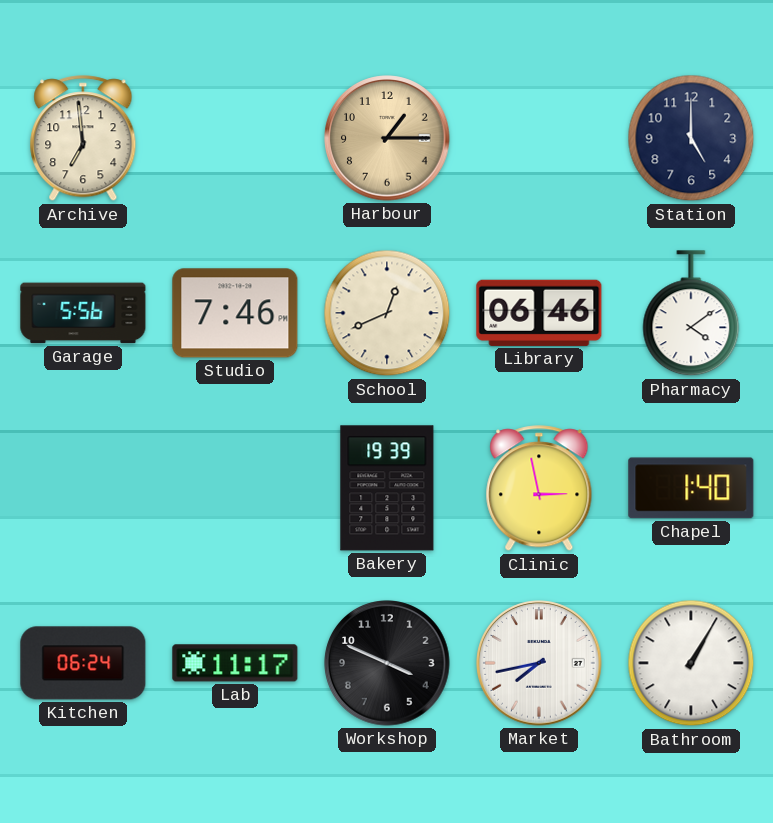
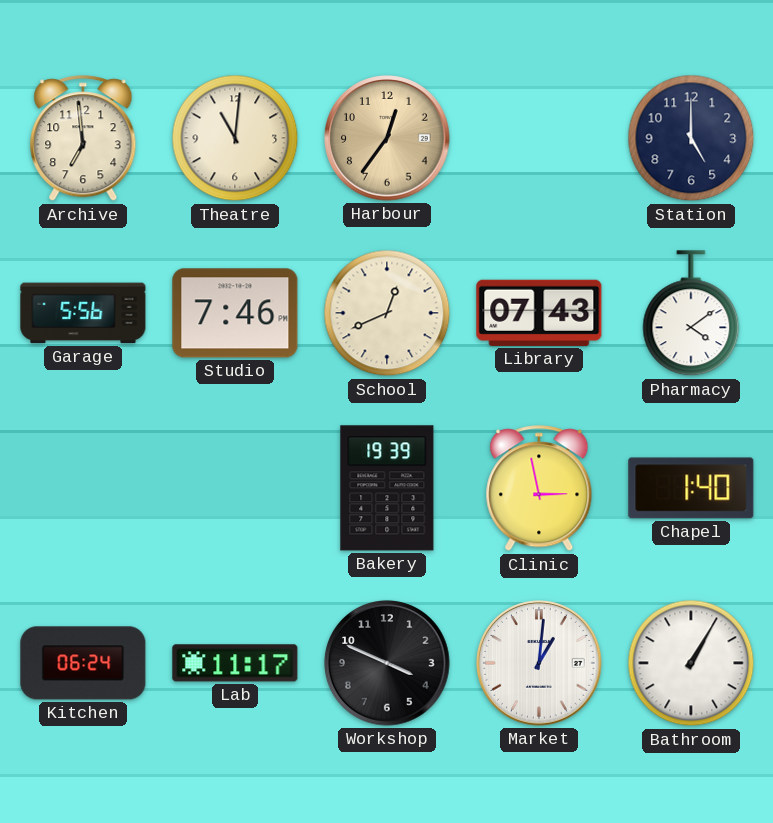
Theatre: none -> 11:01 (235, 138)
Harbour: 1:15 -> 12:36 (387, 138)
Library: 06:46 -> 07:43 (539, 313)
Market: 7:43 -> 1:01 (539, 663)
